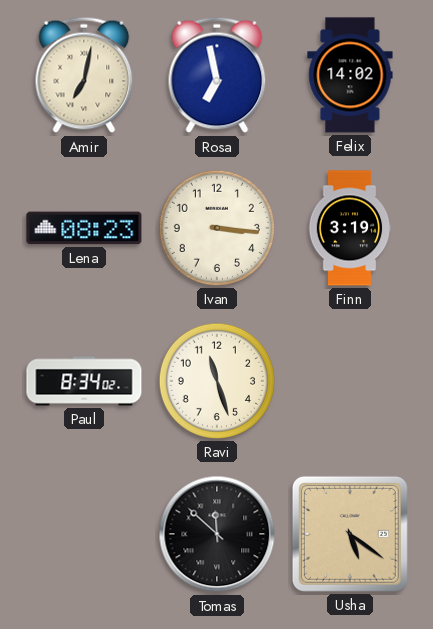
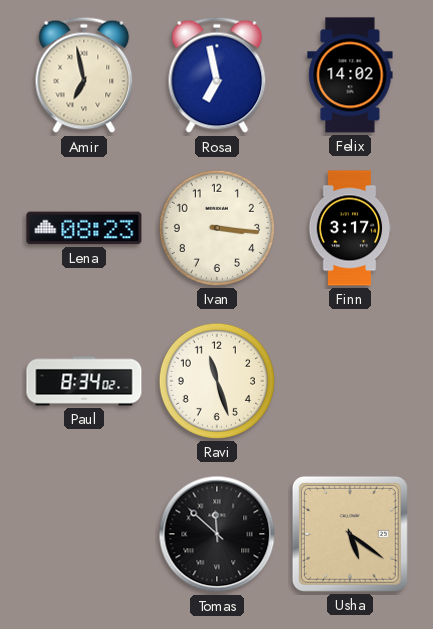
Amir: 7:02 -> 6:58 (84, 75)
Finn: 3:19 -> 3:17 (350, 228)
